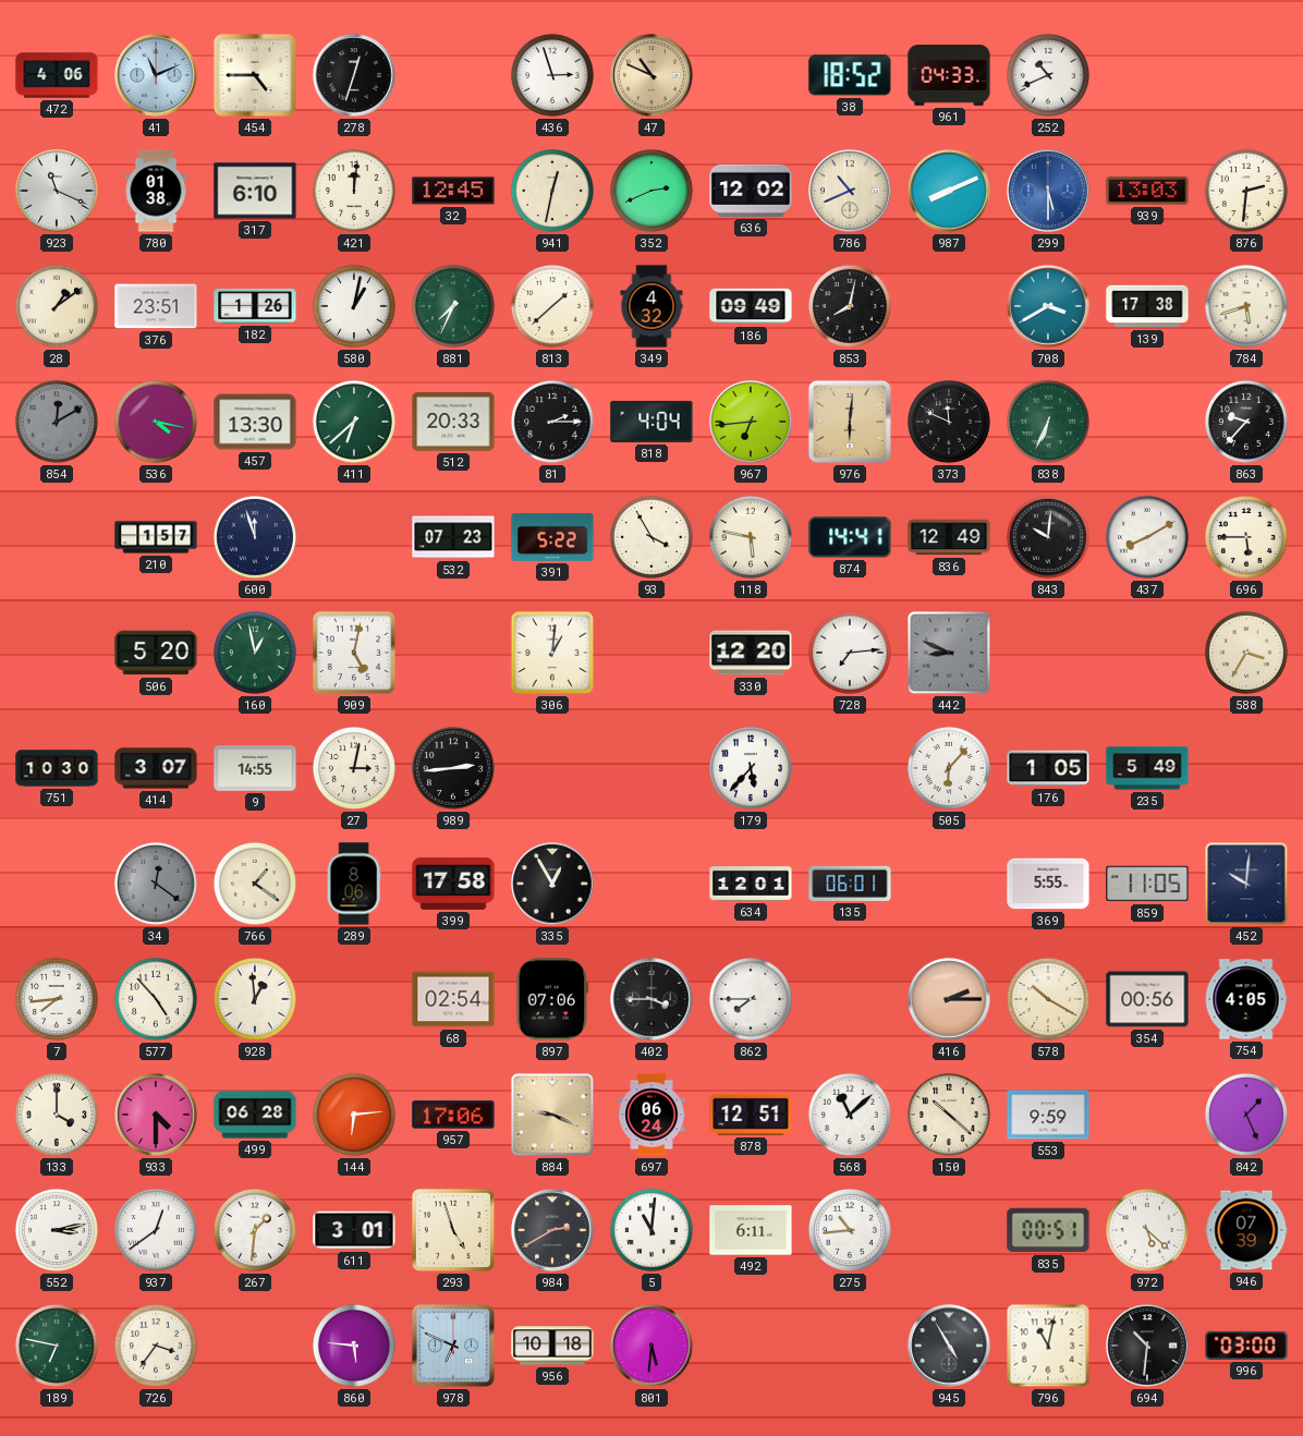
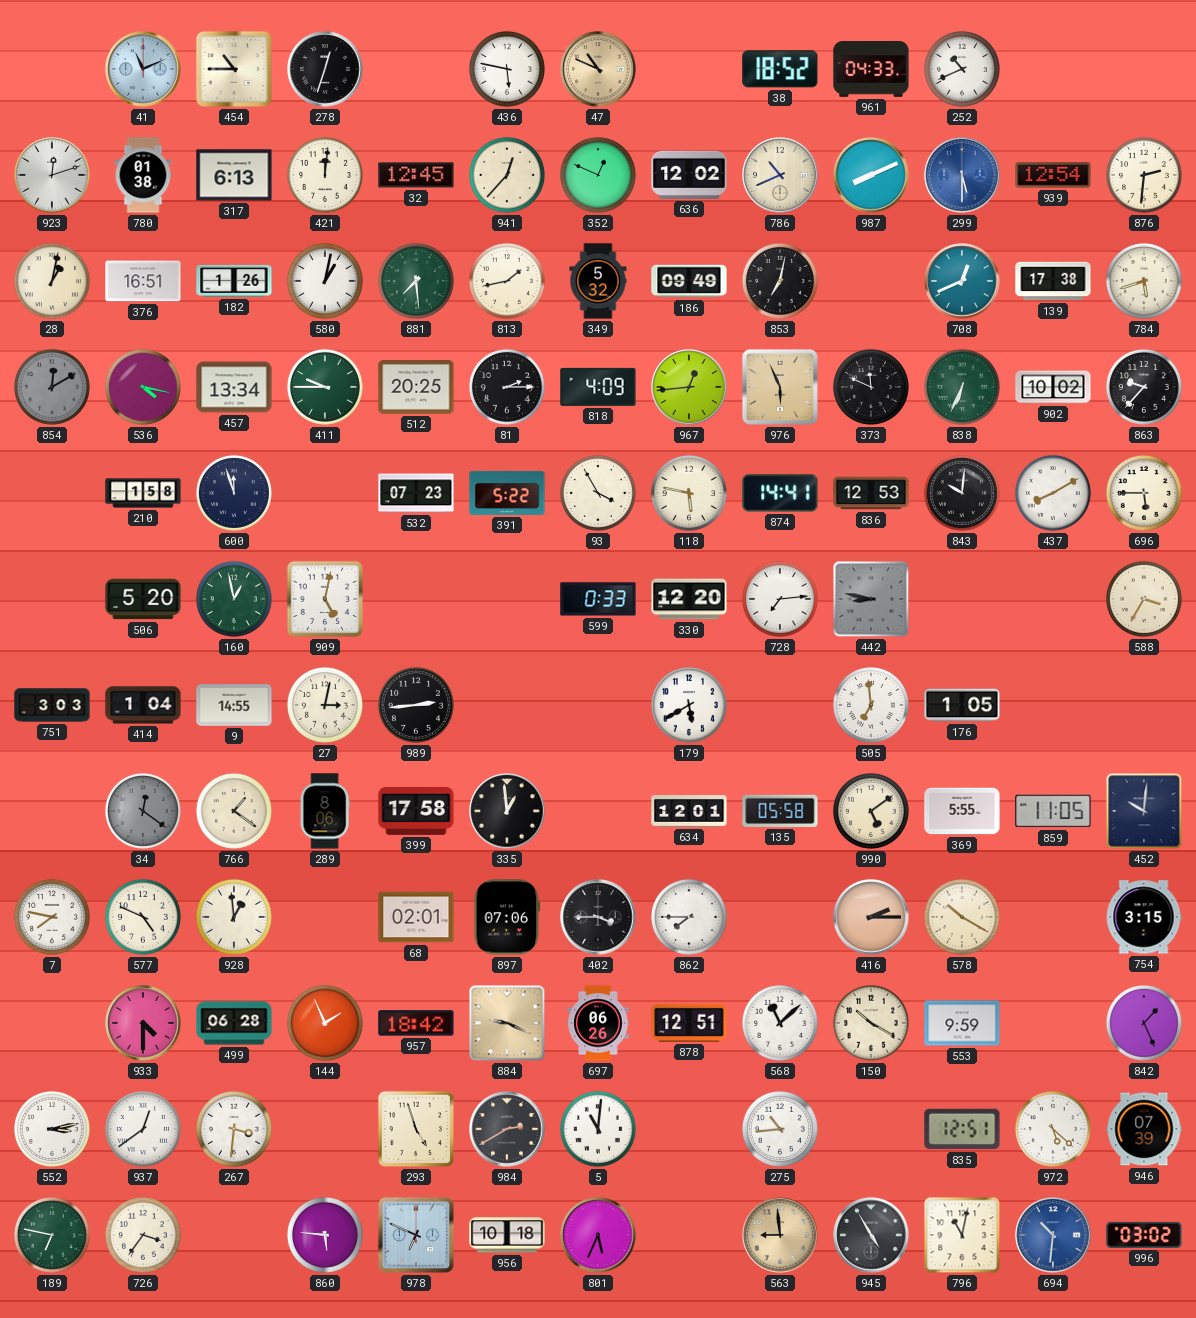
472: 4:06 -> none (57, 75)
454: 4:45 -> 10:45 (234, 69)
436: 2:57 -> 5:47 (507, 69)
923: 11:19 -> 12:12 (52, 175)
317: 6:10 -> 6:13 (234, 175)
941: 12:32 -> 12:37 (507, 175)
352: 2:41 -> 12:49 (598, 175)
939: 13:03 -> 12:54 (1053, 175)
28: 1:09 -> 1:02 (52, 281)
376: 23:51 -> 16:51 (143, 281)
881: 7:34 -> 7:29 (416, 281)
813: 1:38 -> 1:43 (507, 281)
349: 4:32 -> 5:32 (598, 281)
853: 8:02 -> 7:02 (780, 281)
708: 3:40 -> 12:41 (962, 281)
457: 13:30 -> 13:34 (234, 387)
411: 6:38 -> 9:45 (325, 387)
512: 20:33 -> 20:25 (416, 388)
818: 4:04 -> 4:09 (598, 387)
967: 6:44 -> 12:44 (689, 387)
976: 6:01 -> 5:56 (780, 387)
902: none -> 10:02 (1053, 387)
210: 1:57 -> 1:58 (143, 493)
836: 12:49 -> 12:53 (871, 493)
306: 1:01 -> none (552, 653)
599: none -> 0:33 (598, 599)
442: 8:49 -> 8:47 (871, 599)
751: 10:30 -> 3:03 (52, 705)
414: 3:07 -> 1:04 (143, 705)
179: 5:37 -> 5:40 (689, 705)
505: 6:07 -> 6:59 (871, 705)
235: 5:49 -> none (1147, 768)
335: 12:55 -> 12:59 (507, 811)
135: 06:01 -> 05:58 (780, 811)
990: none -> 5:09 (871, 811)
7: 7:44 -> 7:47 (52, 917)
577: 4:53 -> 4:49 (143, 917)
68: 02:54 -> 02:01 (416, 917)
354: 00:56 -> none (1147, 999)
754: 4:05 -> 3:15 (1144, 917)
133: 4:00 -> none (57, 1115)
144: 6:14 -> 1:56 (325, 1023)
957: 17:06 -> 18:42 (416, 1023)
697: 06:24 -> 06:26 (598, 1023)
150: 10:22 -> 10:20 (871, 1023)
267: 1:31 -> 3:31 (234, 1129)
611: 3:01 -> none (354, 1230)
492: 6:11 -> none (751, 1230)
835: 00:51 -> 12:51 (962, 1129)
801: 5:31 -> 5:34 (598, 1235)
563: none -> 8:59 (780, 1235)
694 dial: black -> blue (1053, 1235)
996: 03:00 -> 03:02 (1144, 1235)
